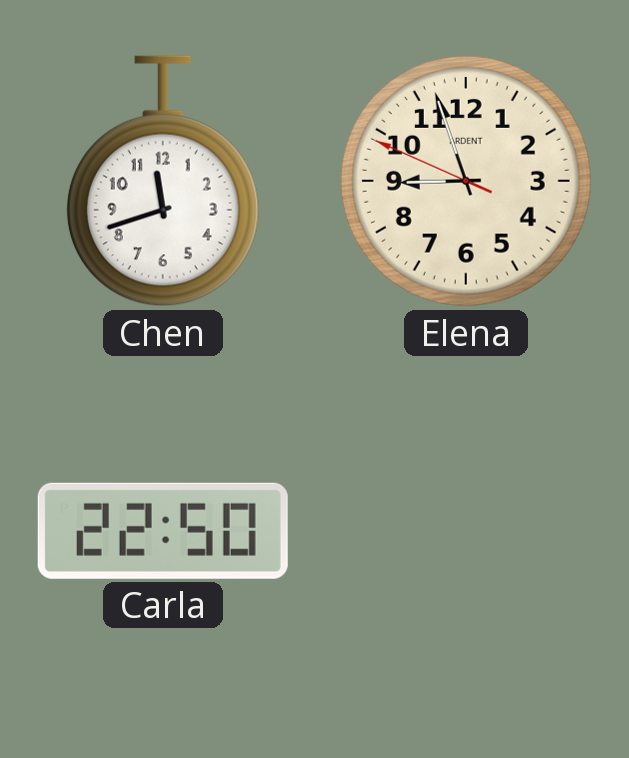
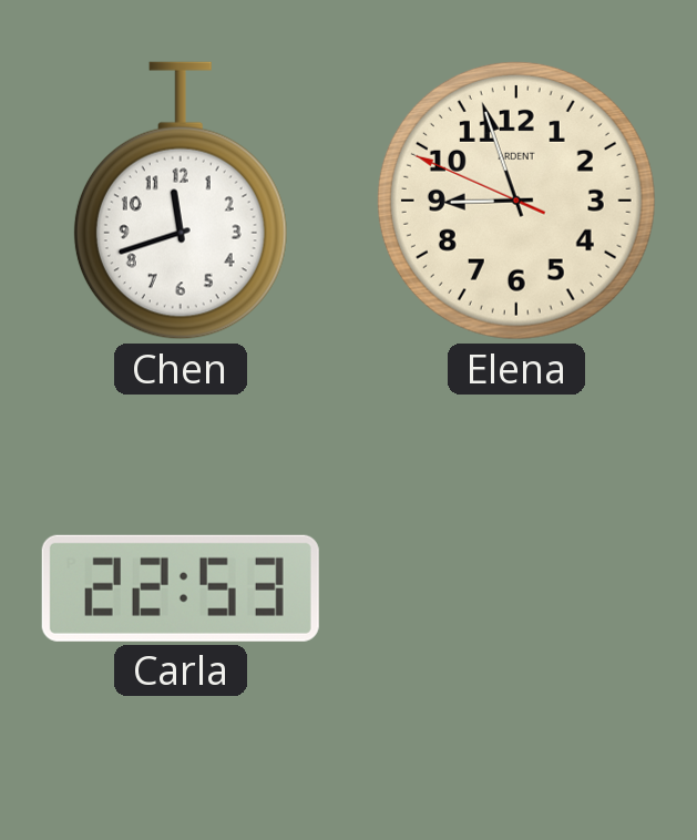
Carla: 22:50 -> 22:53 (181, 588)
